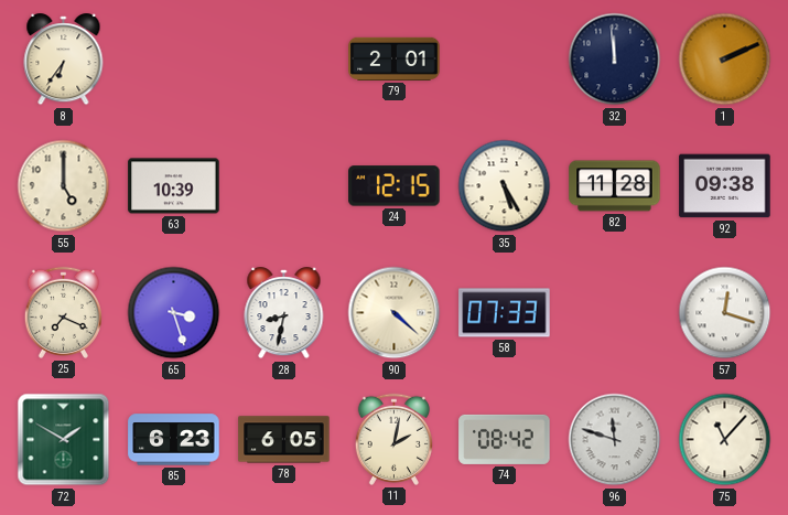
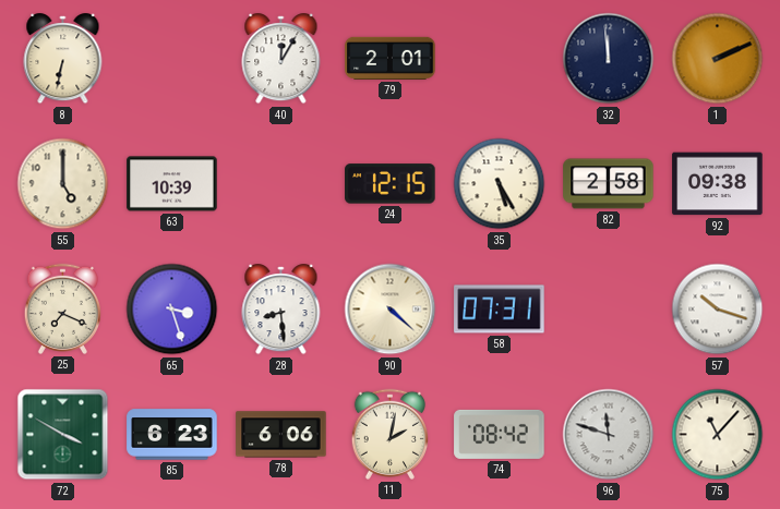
8: 6:36 -> 6:32 (63, 59)
40: none -> 12:05 (281, 59)
82: 11:28 -> 2:58 (609, 184)
28: 8:32 -> 8:29 (281, 310)
58: 07:33 -> 07:31 (500, 310)
57: 12:18 -> 10:18 (718, 310)
72: 1:50 -> 3:50 (63, 435)
78: 6:05 -> 6:06 (281, 435)
